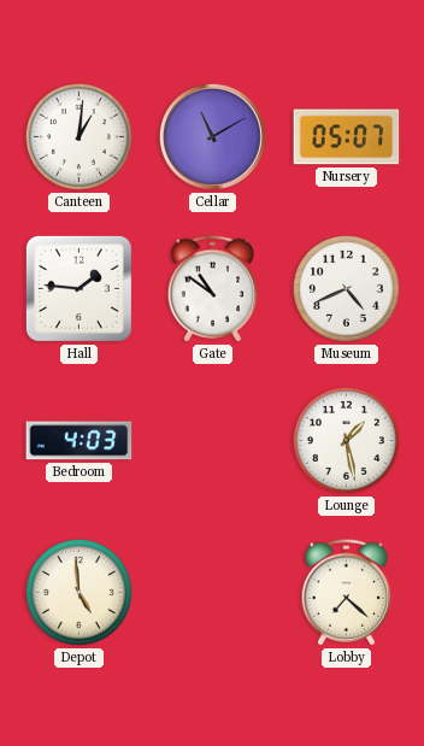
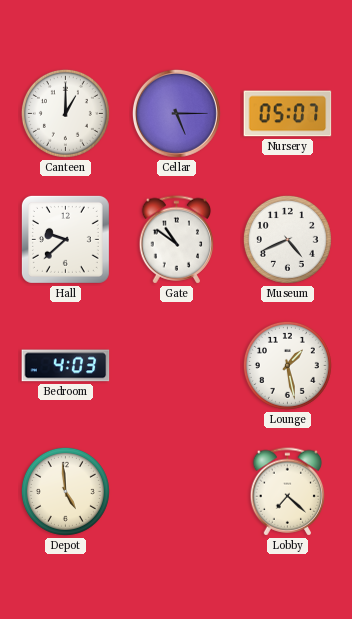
Canteen: 1:01 -> 1:00 (65, 113)
Cellar: 11:10 -> 5:15 (176, 113)
Hall: 1:46 -> 9:38 (65, 239)
